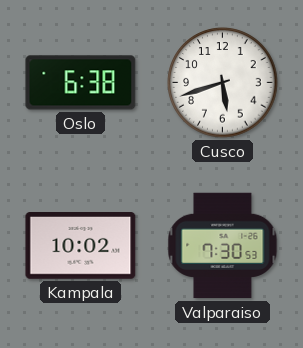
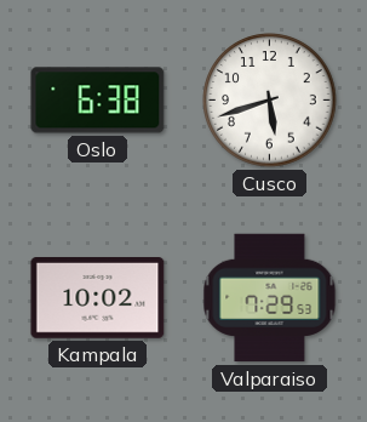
Valparaiso: 7:30 -> 7:29 (270, 298)
